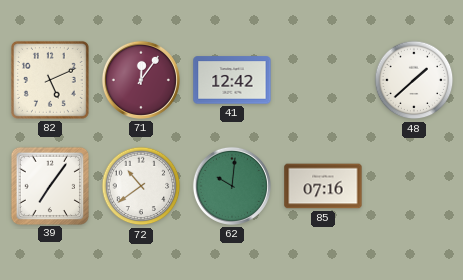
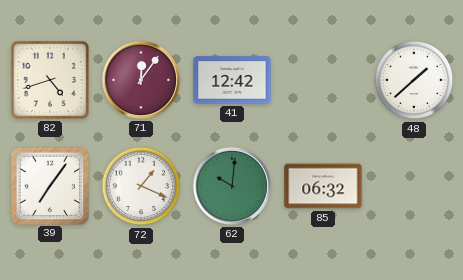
82: 5:11 -> 4:42 (50, 80)
72: 10:39 -> 1:19 (141, 186)
85: 07:16 -> 06:32 (323, 186)
